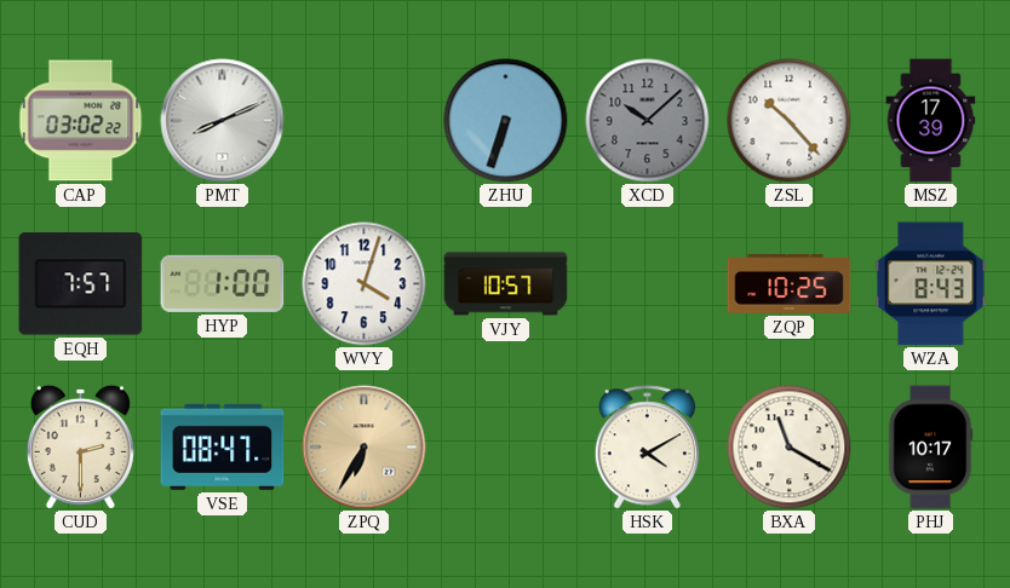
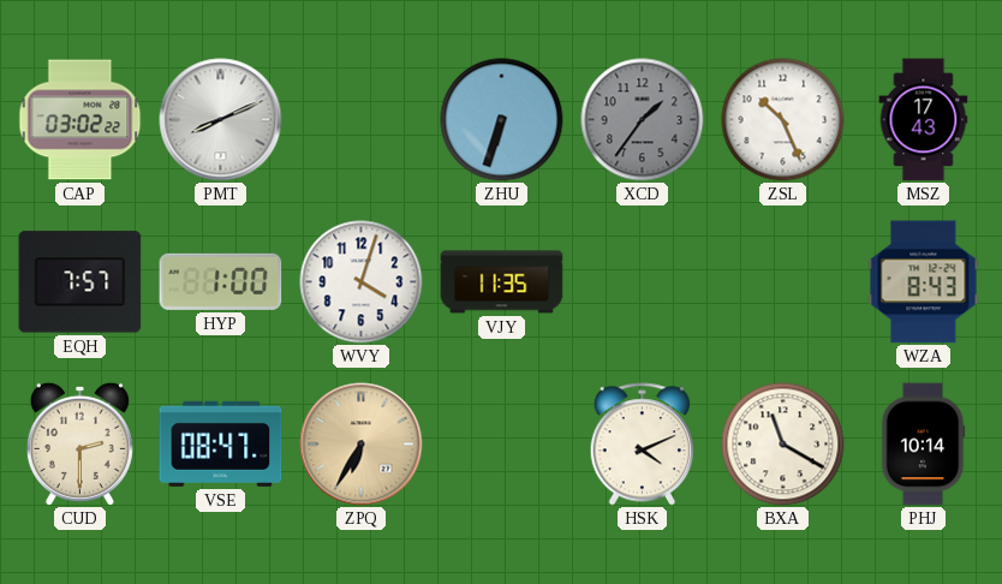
XCD: 10:08 -> 1:36 (643, 120)
ZSL: 10:23 -> 10:26 (783, 120)
MSZ: 17:39 -> 17:43 (924, 120)
VJY: 10:57 -> 11:35 (502, 282)
ZQP: 10:25 -> none (790, 284)
HSK: 4:10 -> 4:11 (642, 445)
PHJ: 10:17 -> 10:14 (923, 445)
